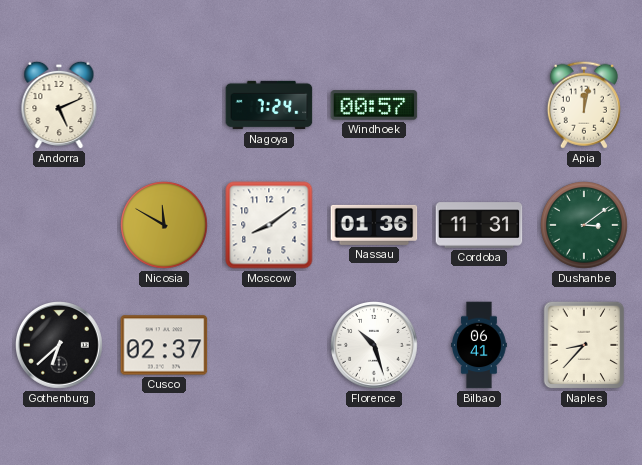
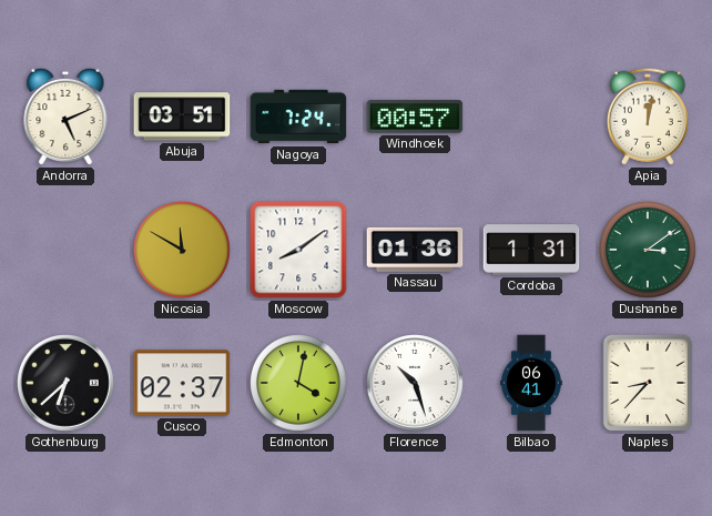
Abuja: none -> 03:51 (182, 117)
Cordoba: 11:31 -> 1:31 (531, 250)
Edmonton: none -> 4:02 (299, 384)
